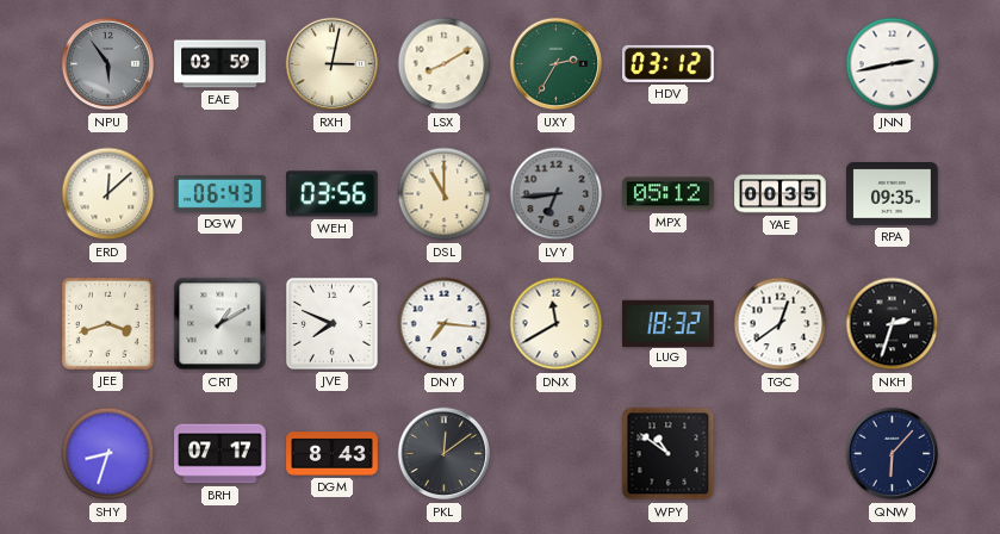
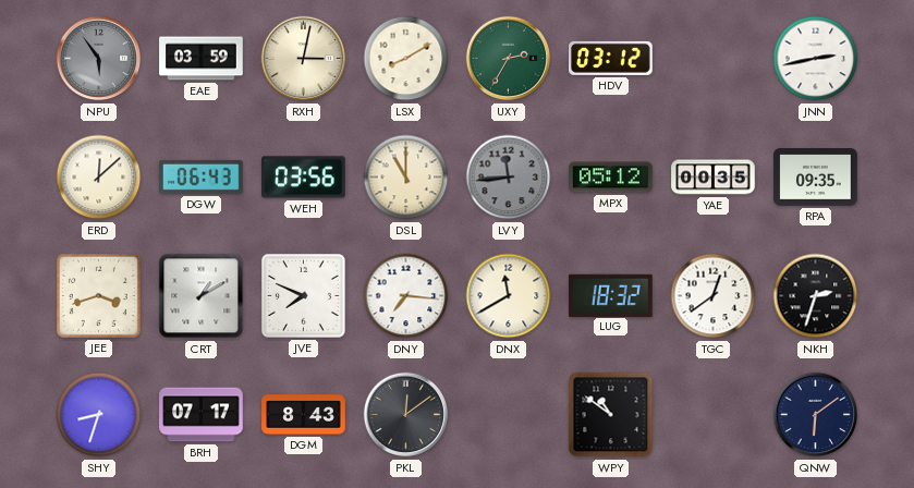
LVY: 6:44 -> 11:44 (509, 178)
QNW: 6:07 -> 6:09 (816, 415)
